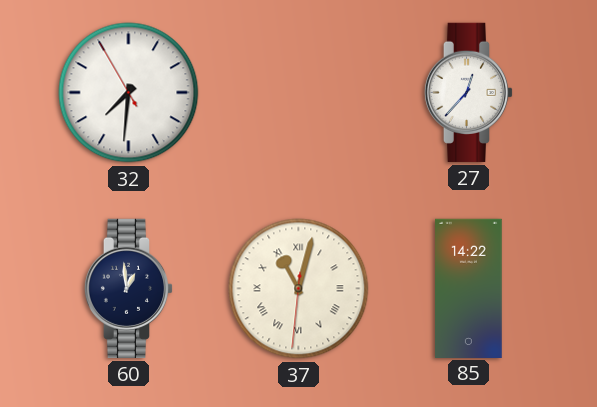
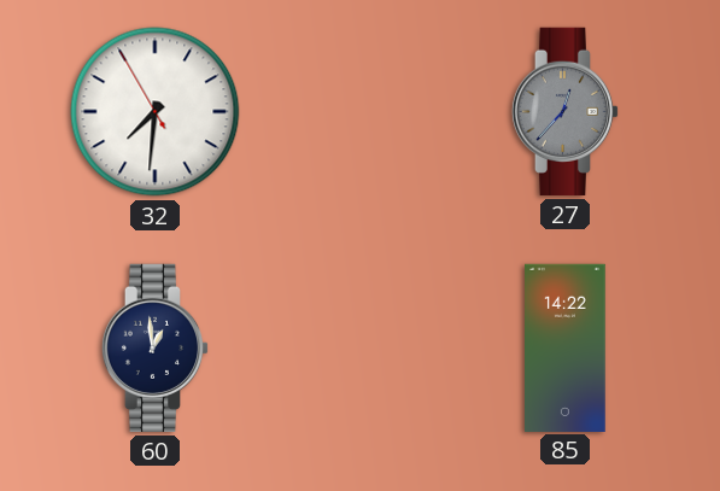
27 dial: white -> grey (566, 111)
37: 11:02 -> none (299, 289)
